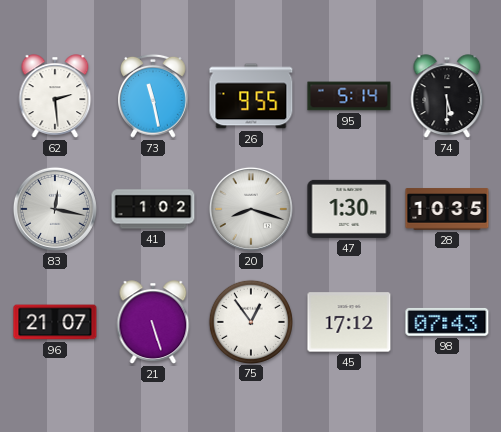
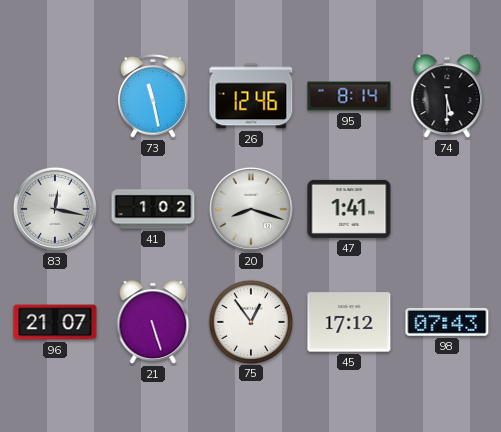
62: 2:29 -> none (55, 96)
26: 9:55 -> 12:46 (251, 96)
95: 5:14 -> 8:14 (349, 96)
47: 1:30 -> 1:41 (349, 209)
28: 10:35 -> none (447, 209)
